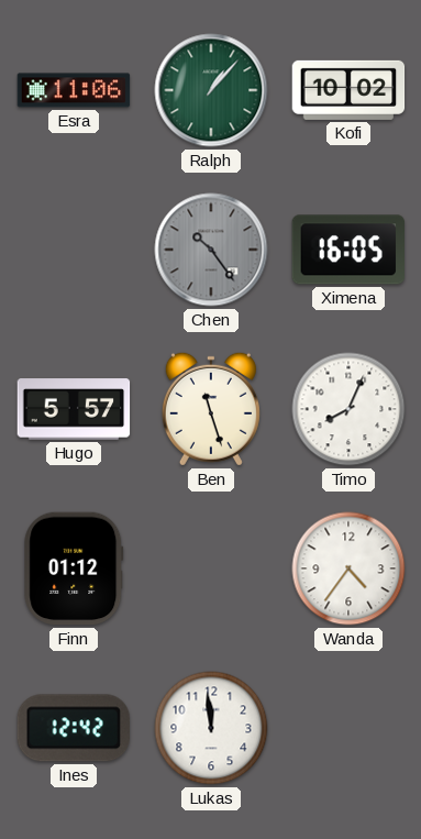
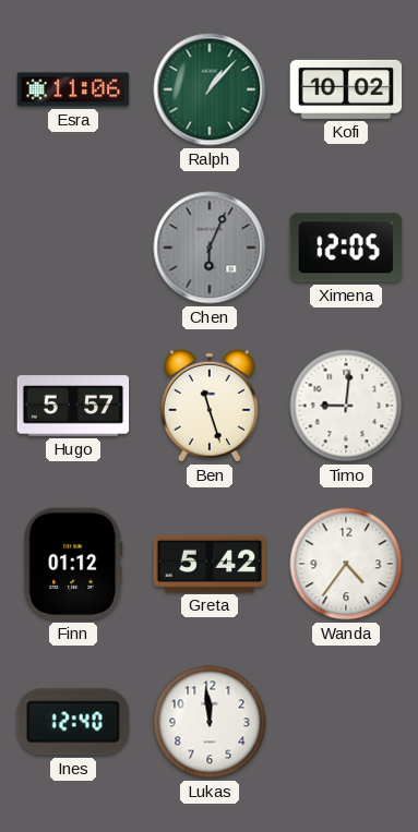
Chen: 10:24 -> 6:04 (210, 248)
Ximena: 16:05 -> 12:05 (345, 248)
Timo: 8:04 -> 9:01 (346, 406)
Greta: none -> 5:42 (210, 564)
Ines: 12:42 -> 12:40 (73, 722)
